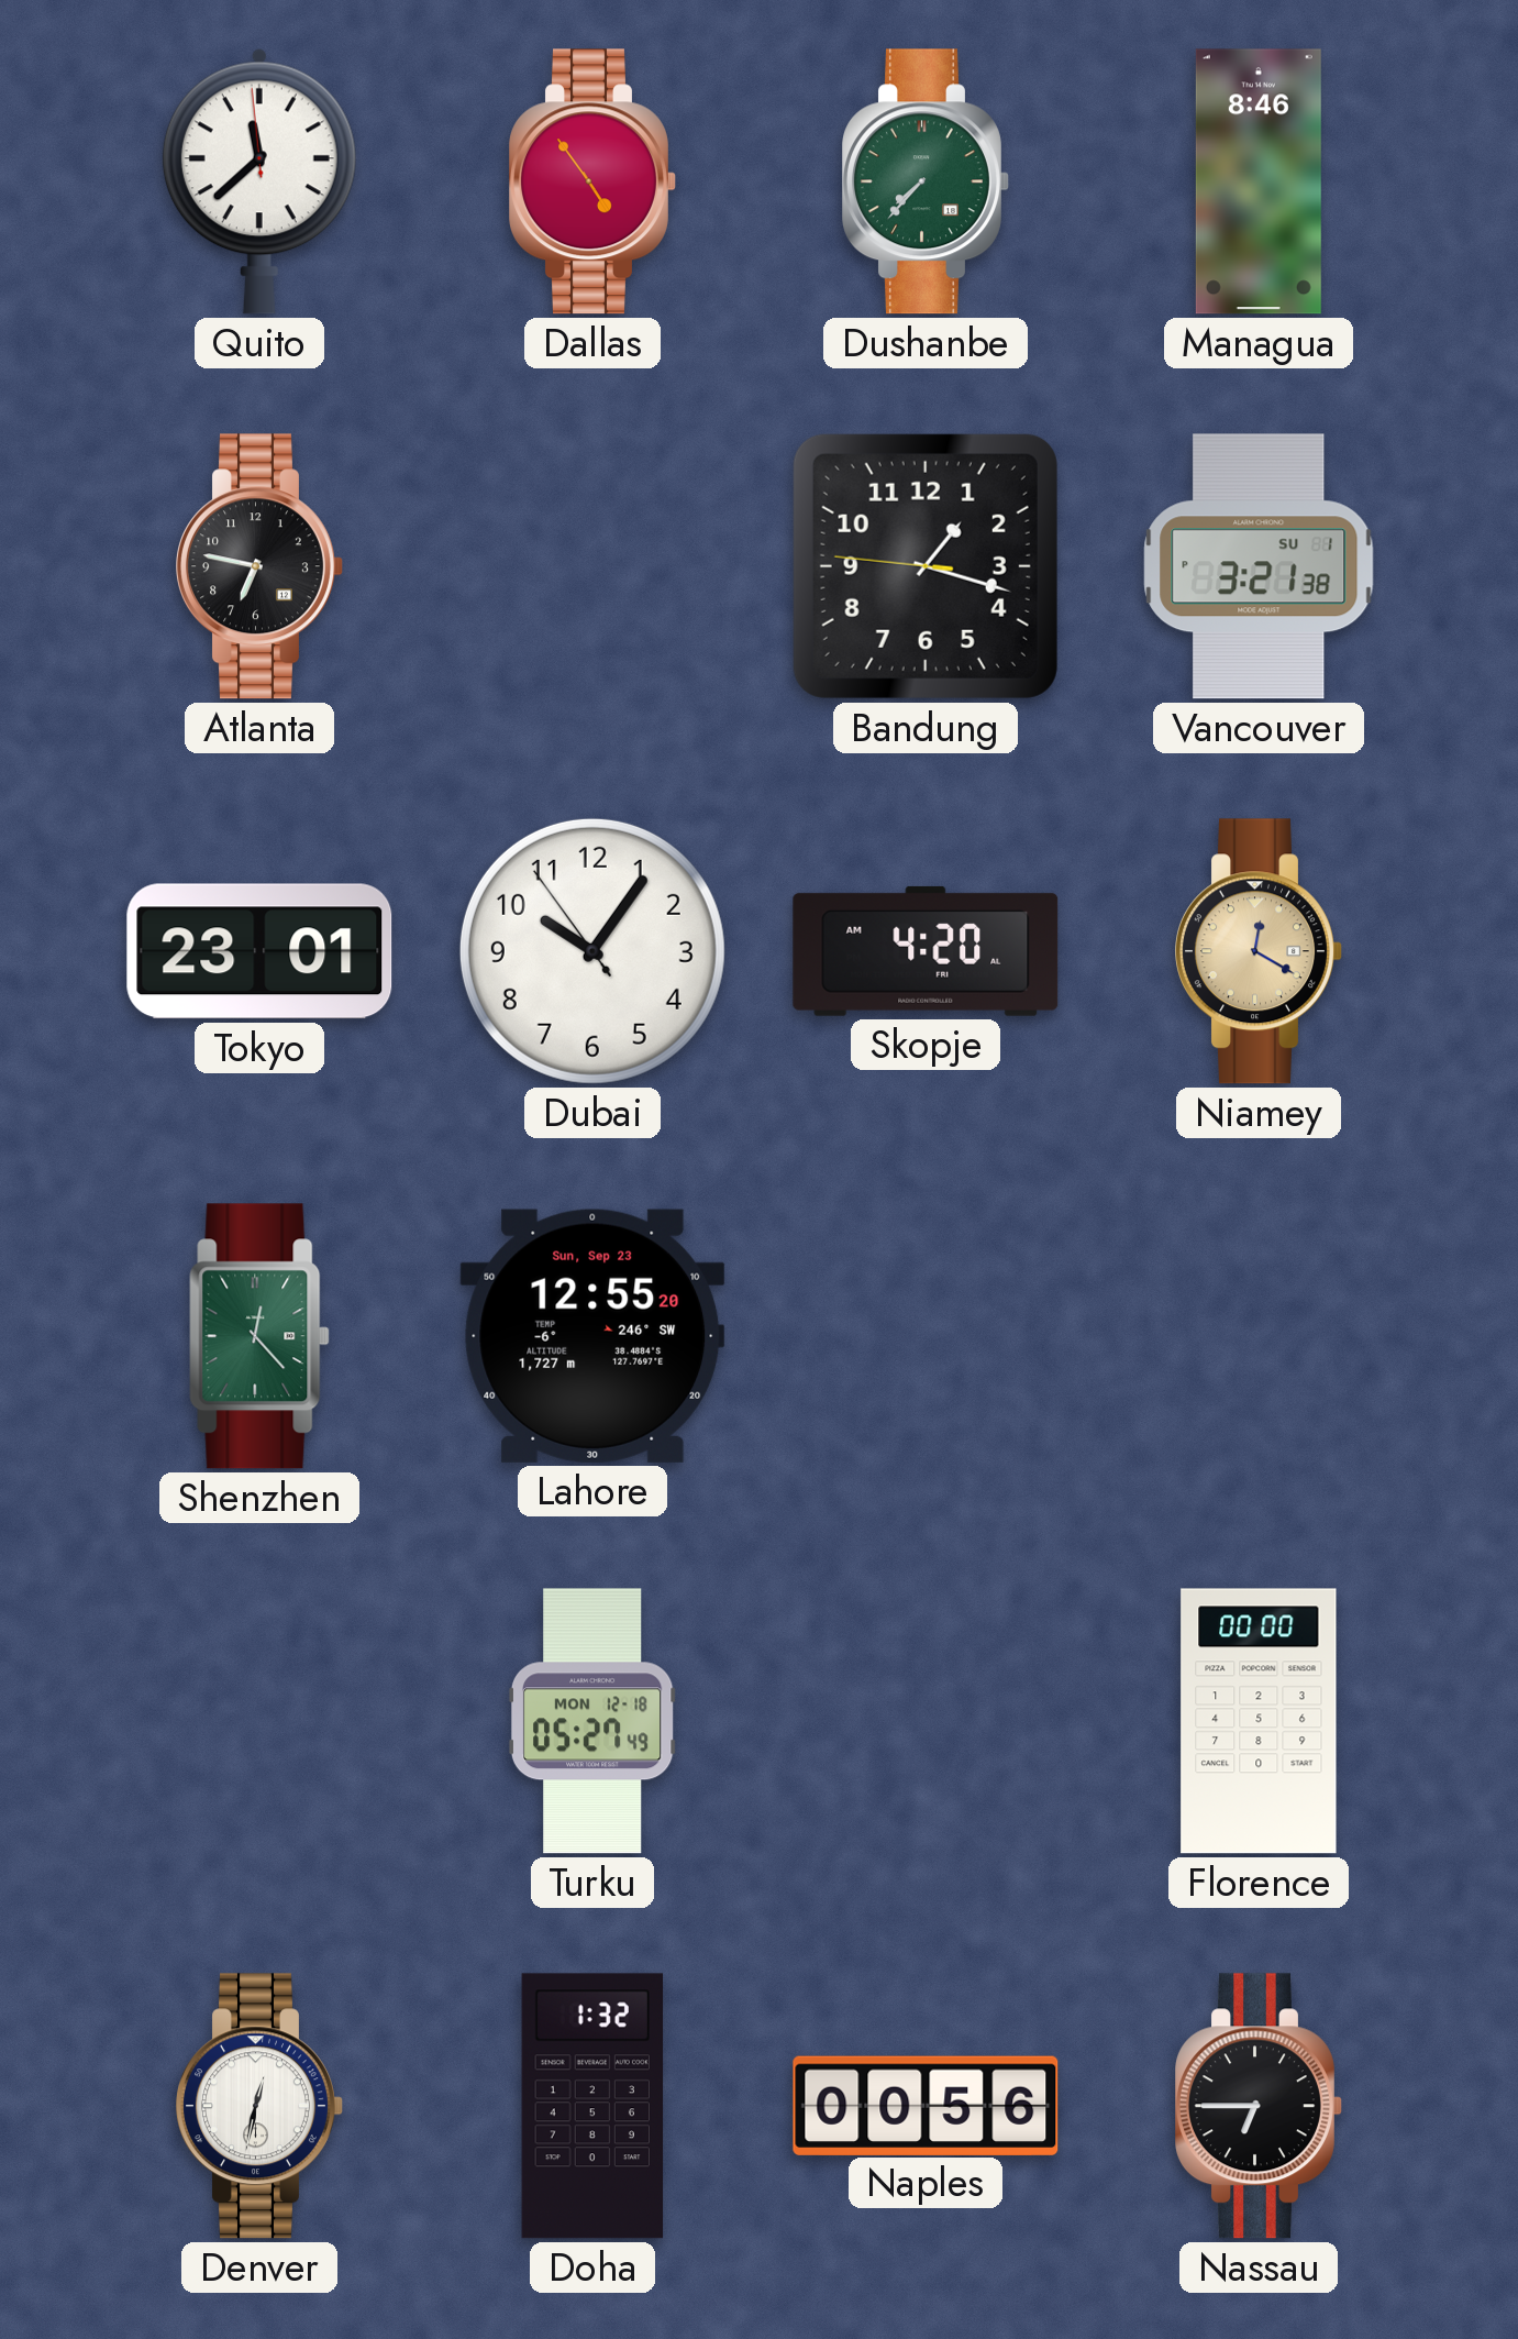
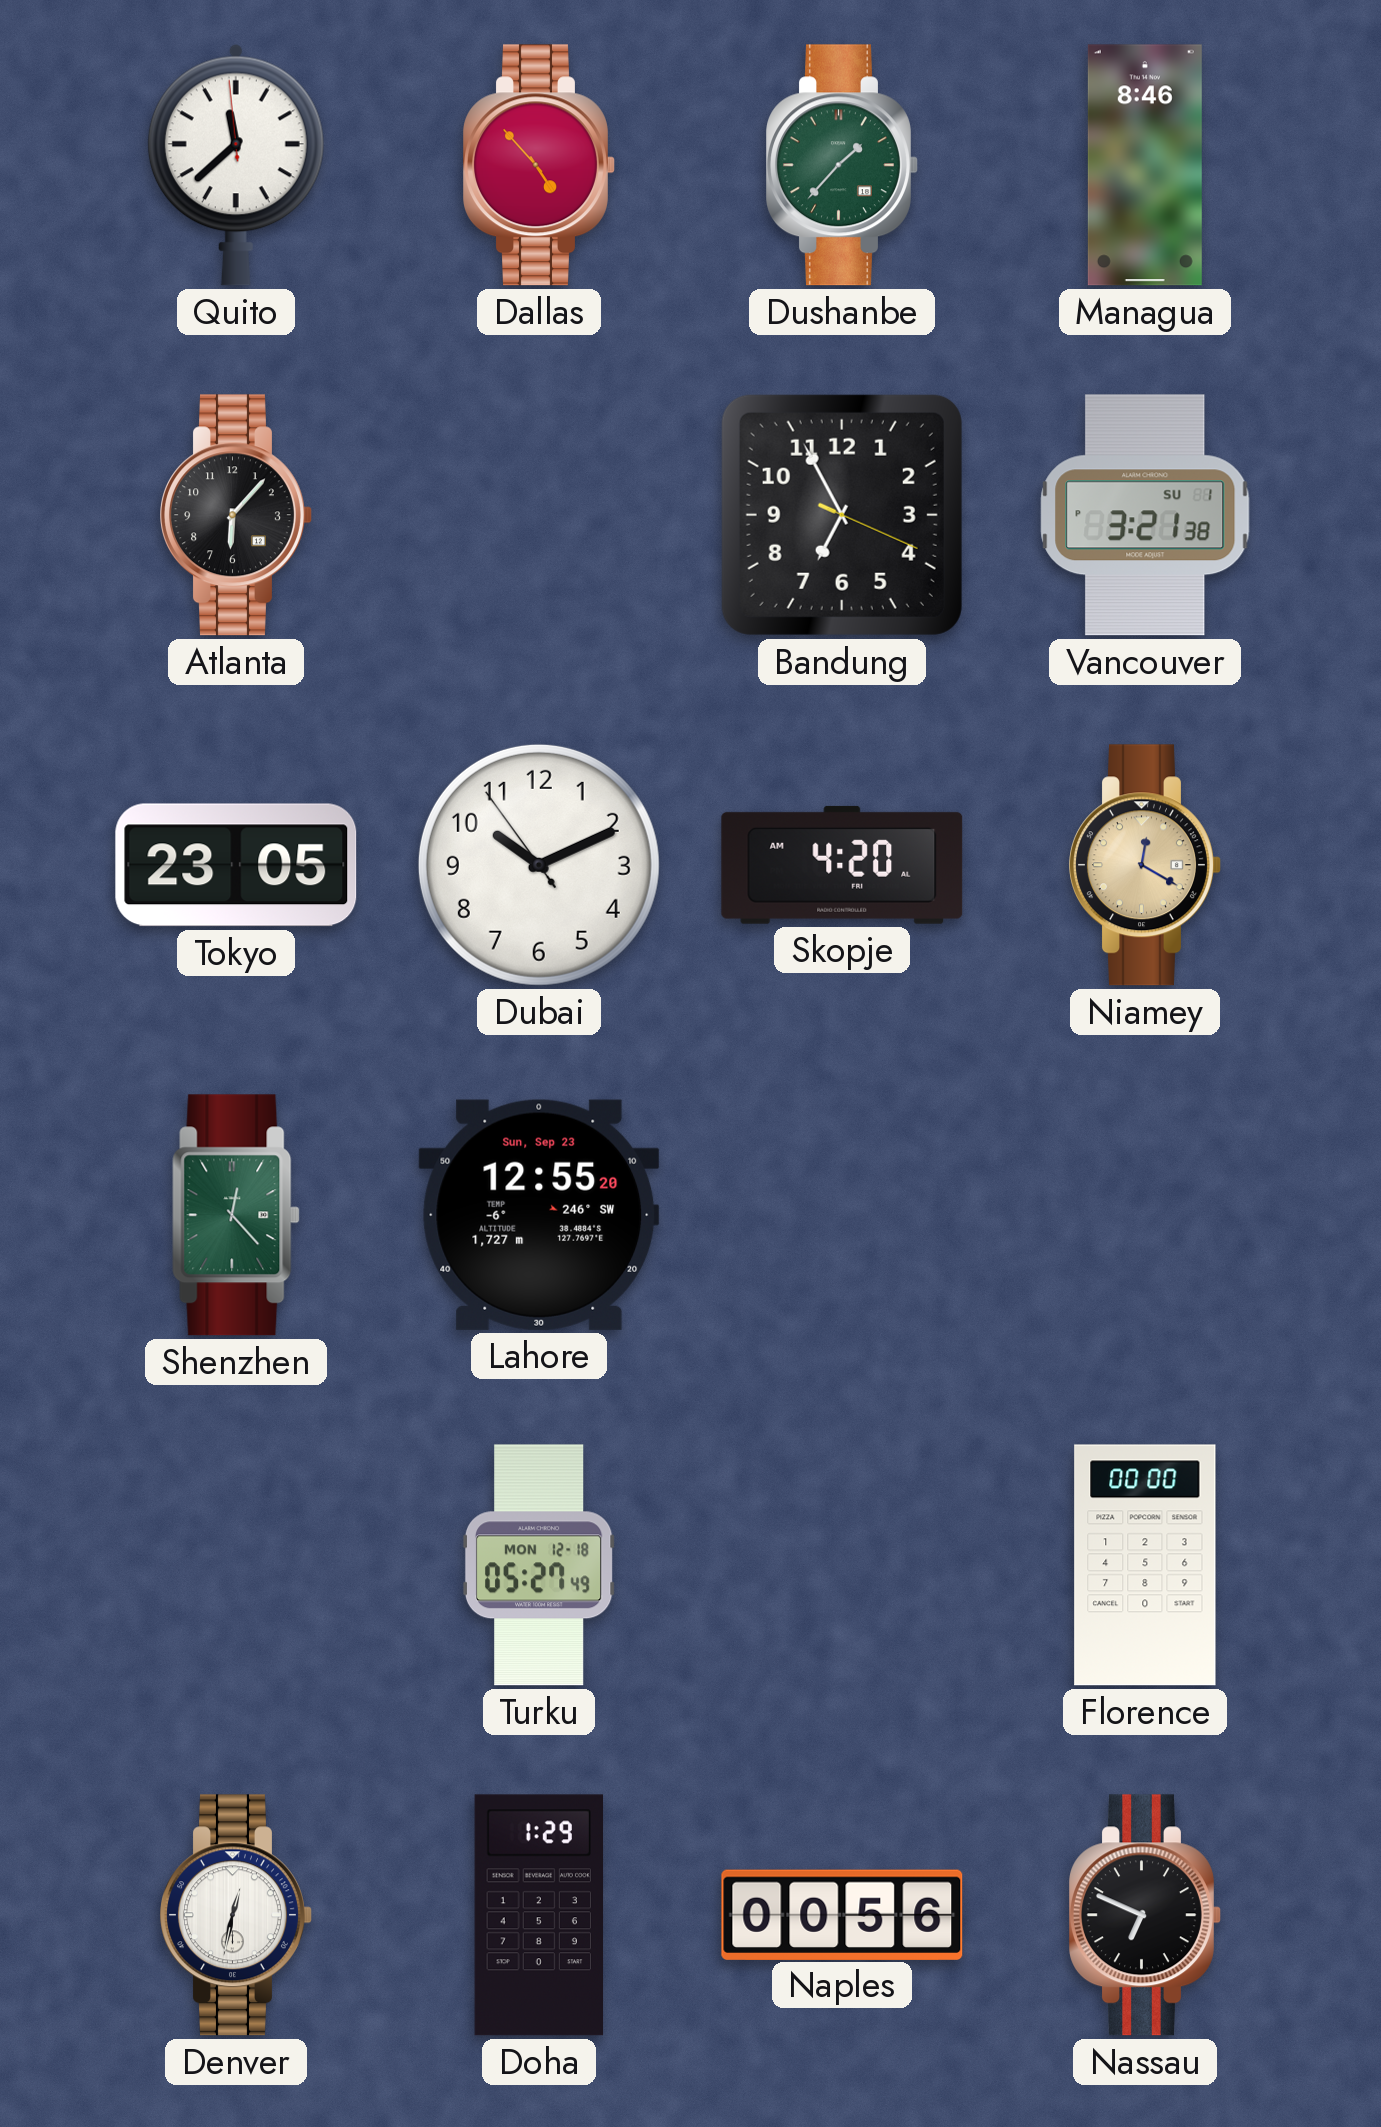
Dallas: 4:54 -> 4:53 (539, 165)
Dushanbe: 7:37 -> 1:37 (842, 165)
Atlanta: 6:47 -> 6:07 (236, 515)
Bandung: 1:17 -> 6:55 (842, 515)
Tokyo: 23:01 -> 23:05 (236, 865)
Dubai: 10:05 -> 10:10 (539, 865)
Doha: 1:32 -> 1:29 (539, 1915)
Nassau: 6:45 -> 6:49 (1145, 1915)
